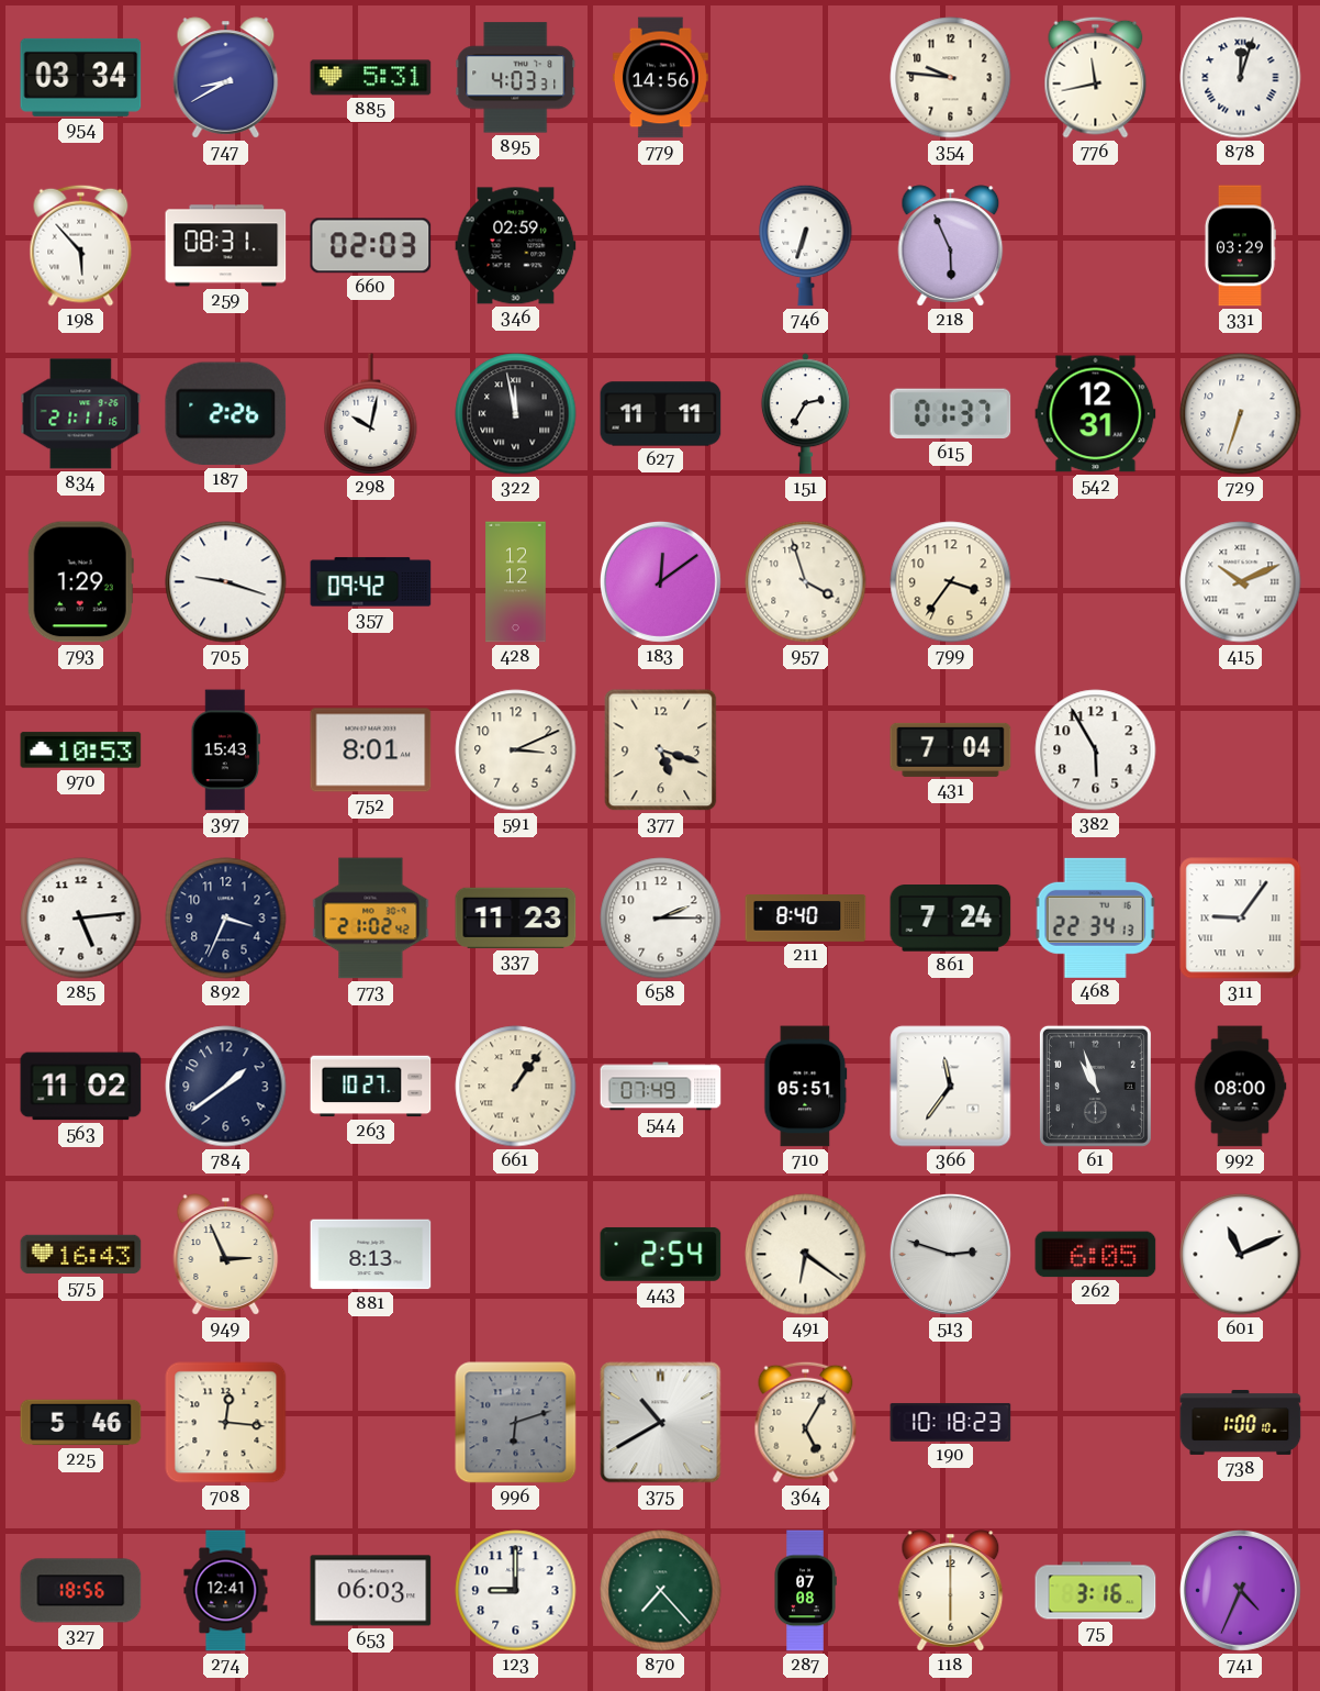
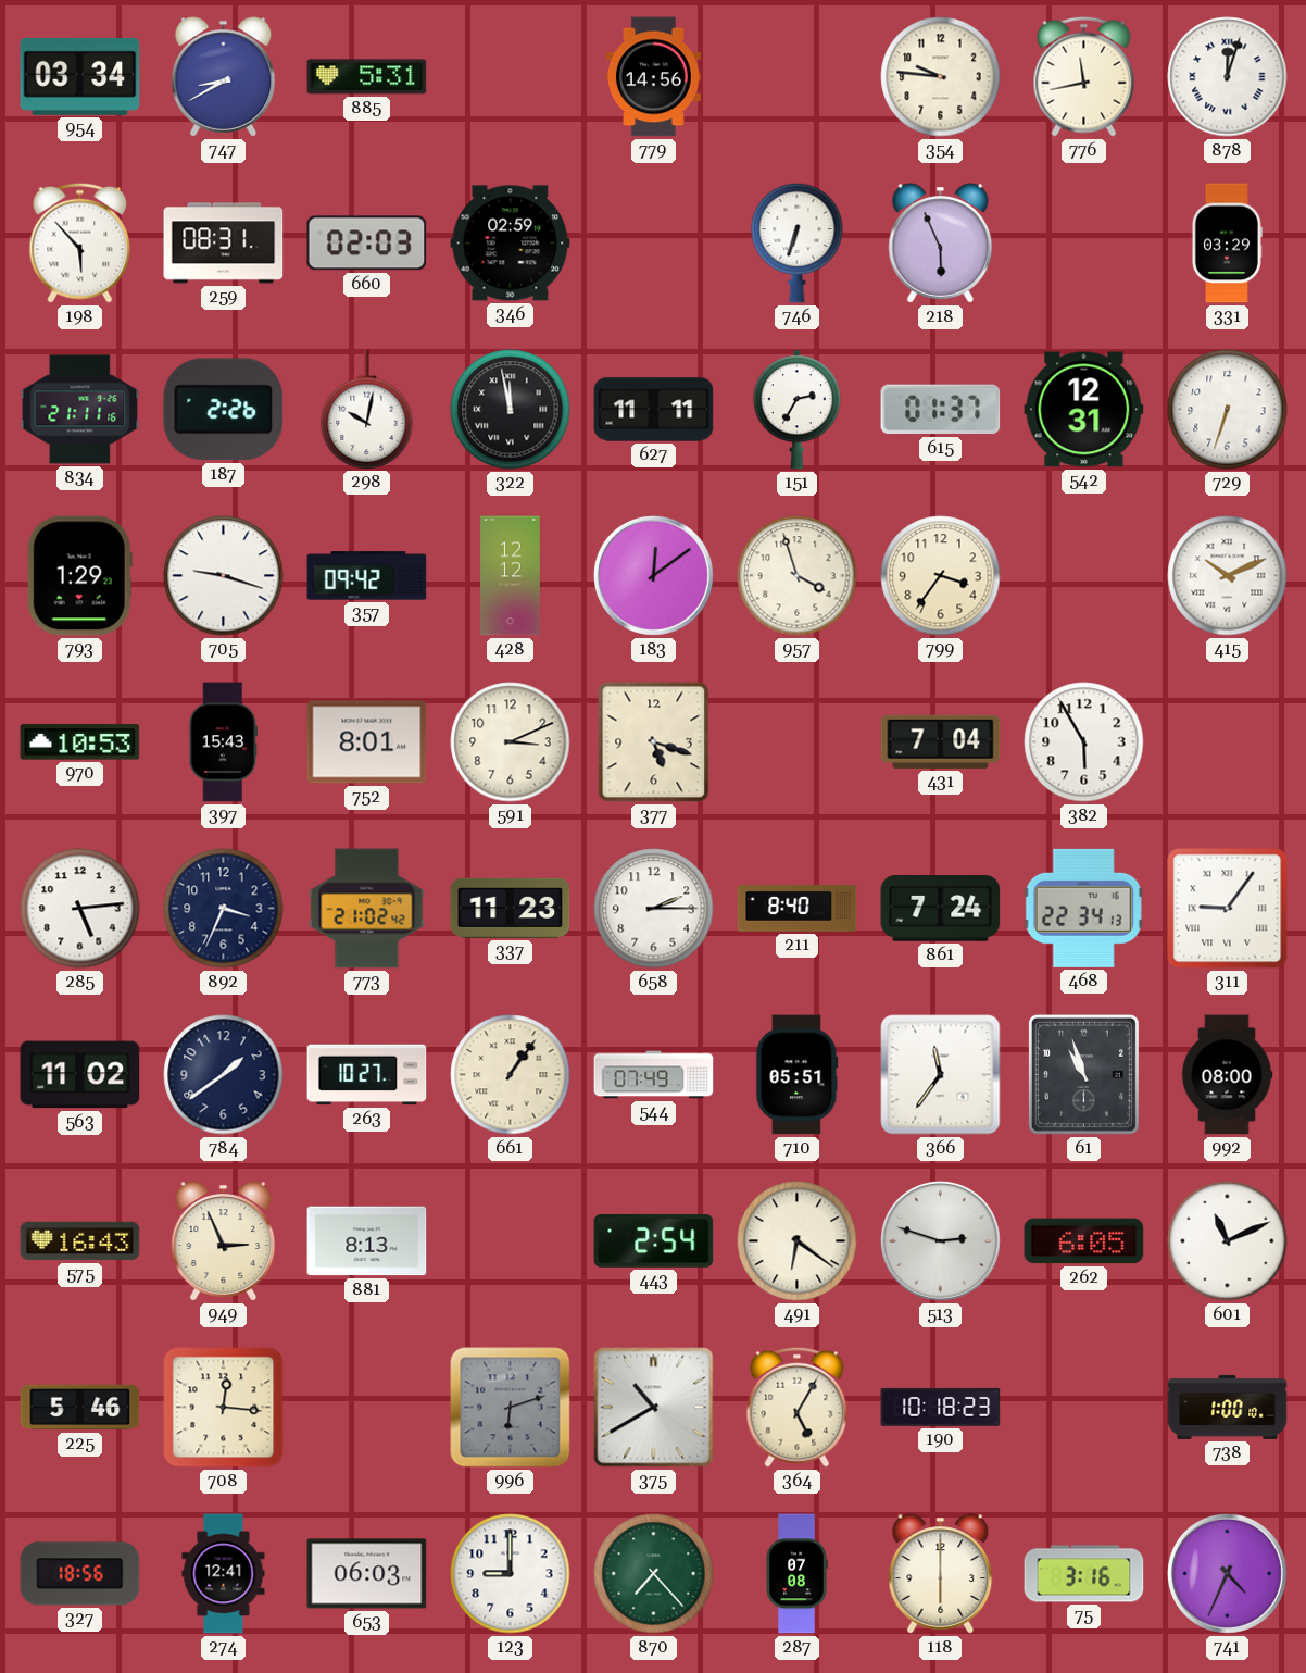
895: 4:03 -> none (516, 78)
